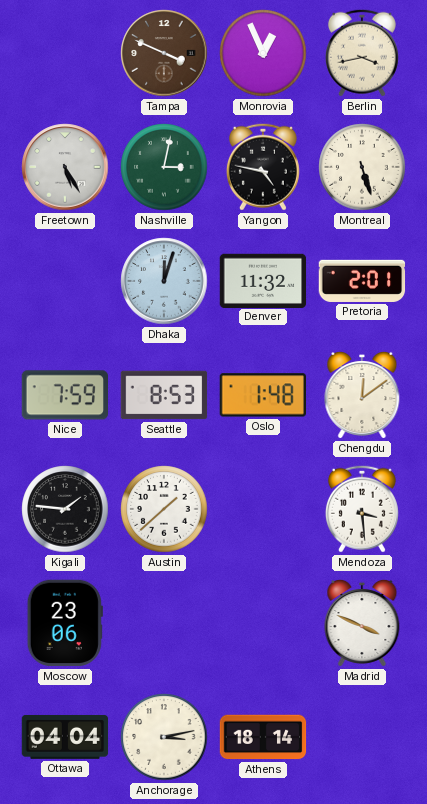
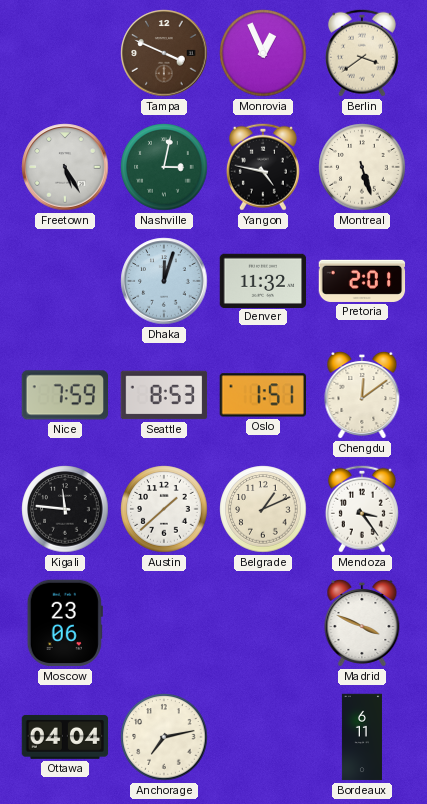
Berlin: 3:43 -> 3:39 (362, 53)
Oslo: 1:48 -> 1:51 (262, 395)
Kigali: 1:46 -> 11:46 (65, 509)
Belgrade: none -> 1:11 (263, 509)
Mendoza: 3:29 -> 3:24 (362, 509)
Anchorage: 3:13 -> 7:13 (164, 737)
Athens: 18:14 -> none (263, 737)
Bordeaux: none -> 6:11 (362, 737)
